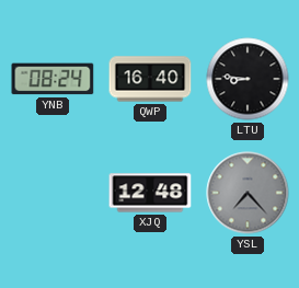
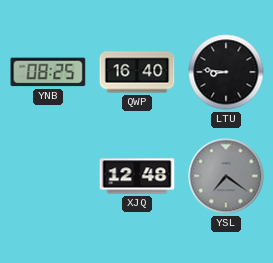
YNB: 08:24 -> 08:25 (48, 72)
YSL: 7:23 -> 7:21 (226, 176)
